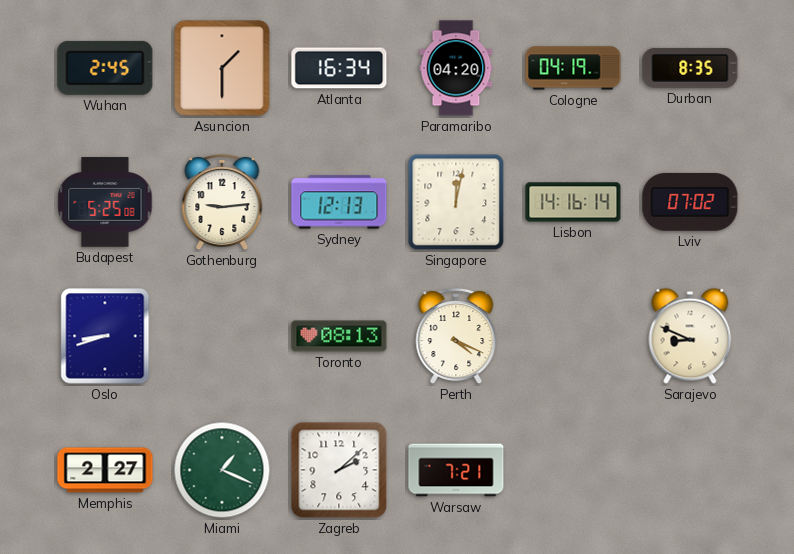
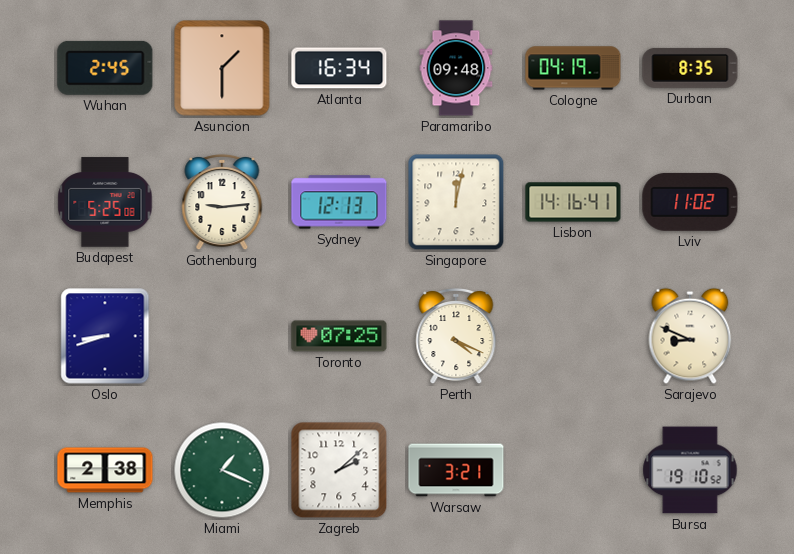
Paramaribo: 04:20 -> 09:48 (456, 68)
Lisbon: 14:16:14 -> 14:16:41 (573, 202)
Lviv: 07:02 -> 11:02 (690, 202)
Toronto: 08:13 -> 07:25 (339, 336)
Memphis: 2:27 -> 2:38 (105, 470)
Warsaw: 7:21 -> 3:21 (456, 470)
Bursa: none -> 19:10 (690, 470)
